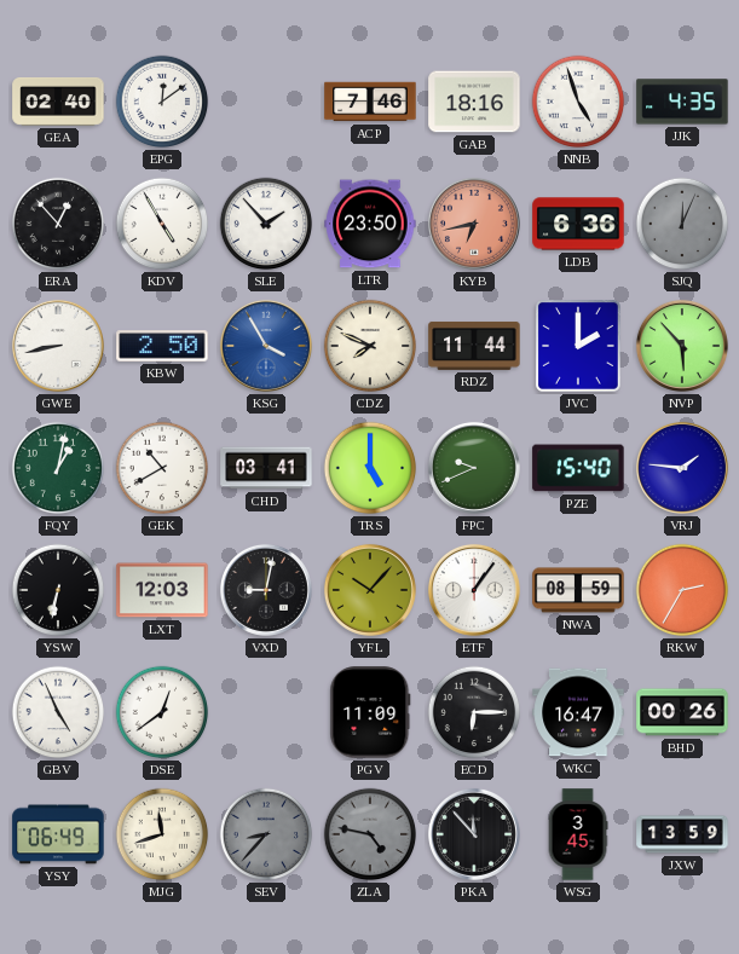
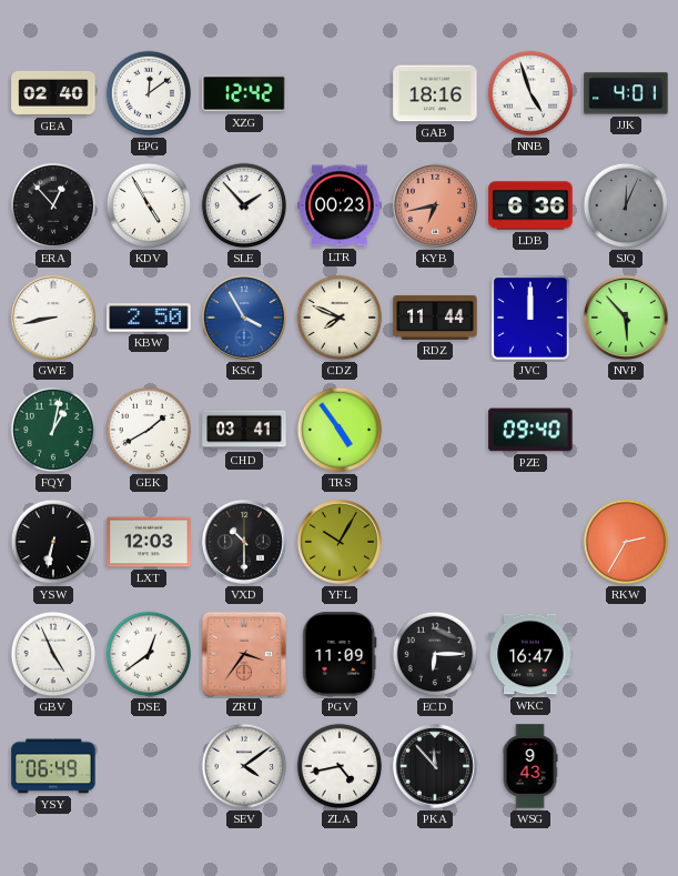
XZG: none -> 12:42 (244, 93)
ACP: 7:46 -> none (370, 102)
JJK: 4:35 -> 4:01 (626, 93)
LTR: 23:50 -> 00:23 (340, 205)
JVC: 2:00 -> 12:00 (532, 319)
GEK: 10:40 -> 1:40 (149, 430)
TRS: 5:00 -> 4:54 (340, 430)
FPC: 9:41 -> none (474, 468)
PZE: 15:40 -> 09:40 (530, 430)
VRJ: 1:46 -> none (682, 468)
VXD: 9:02 -> 10:30 (244, 542)
YFL: 10:07 -> 10:05 (340, 542)
ETF: 1:06 -> none (474, 590)
NWA: 08:59 -> none (578, 590)
ZRU: none -> 3:36 (244, 654)
BHD: 00:26 -> none (682, 712)
MJG: 11:42 -> none (162, 834)
SEV: 8:37 -> 4:09 (244, 766)
SEV dial: grey -> white (244, 766)
ZLA: 4:47 -> 4:43 (340, 766)
ZLA dial: grey -> white (340, 766)
WSG: 3:45 -> 9:43 (530, 766)
JXW: 13:59 -> none (682, 834)
